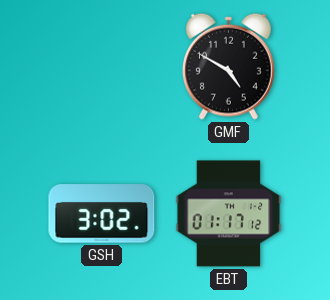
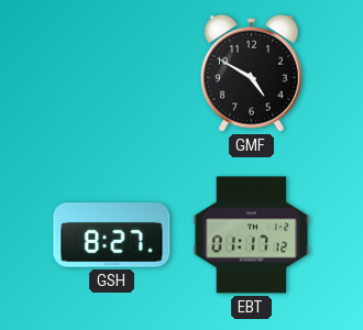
GSH: 3:02 -> 8:27 (112, 235)
